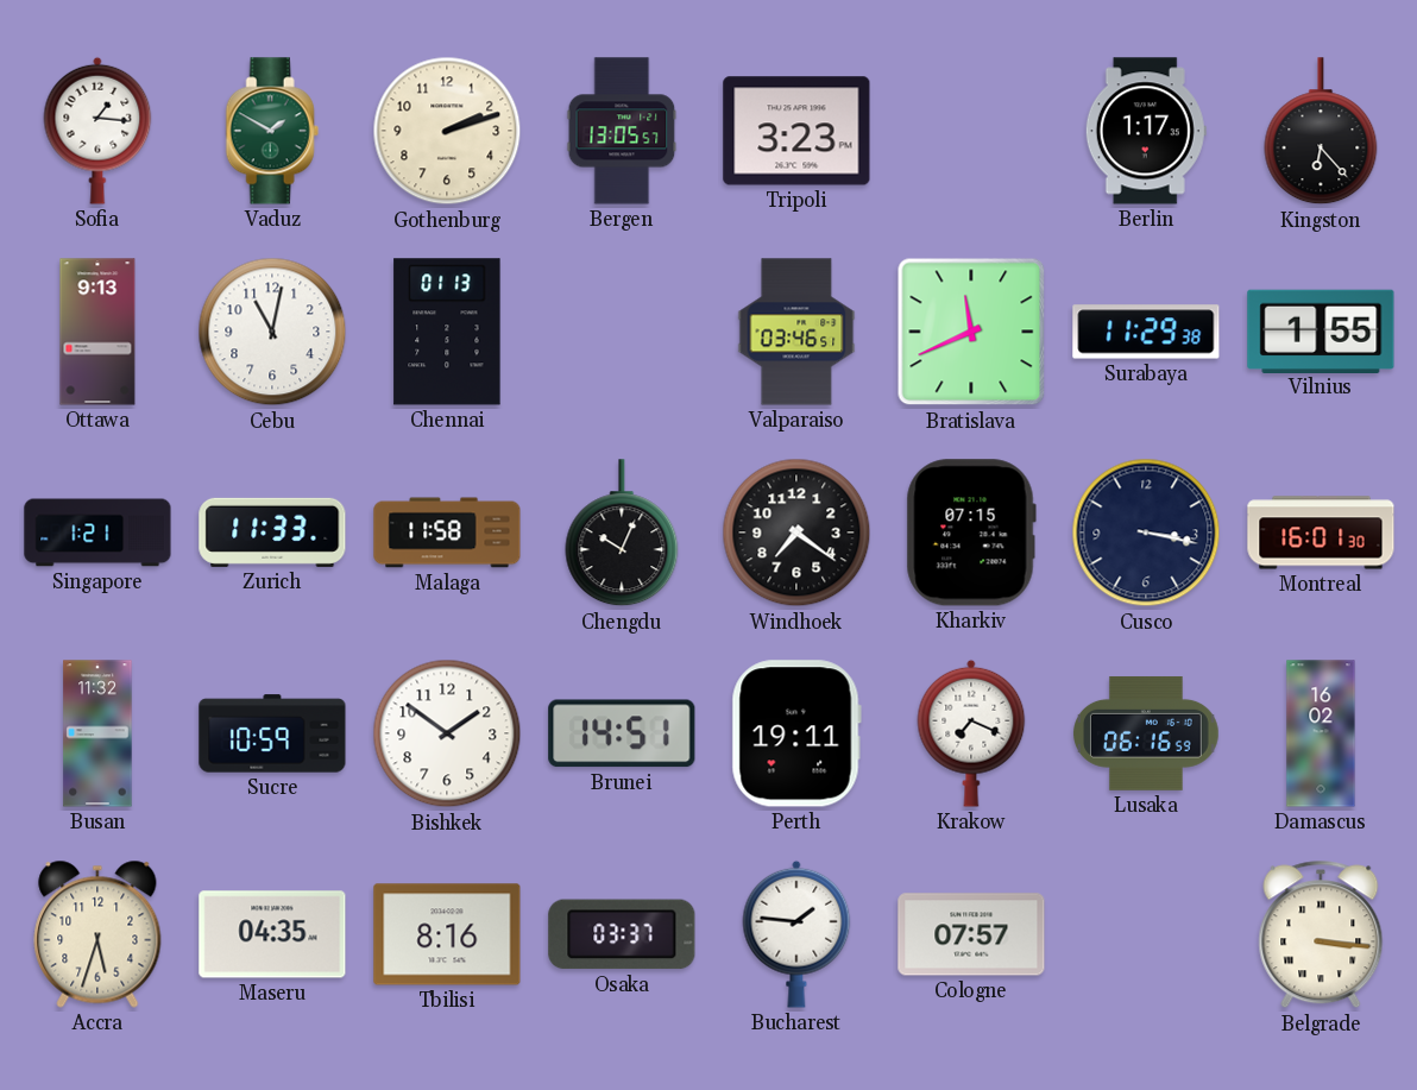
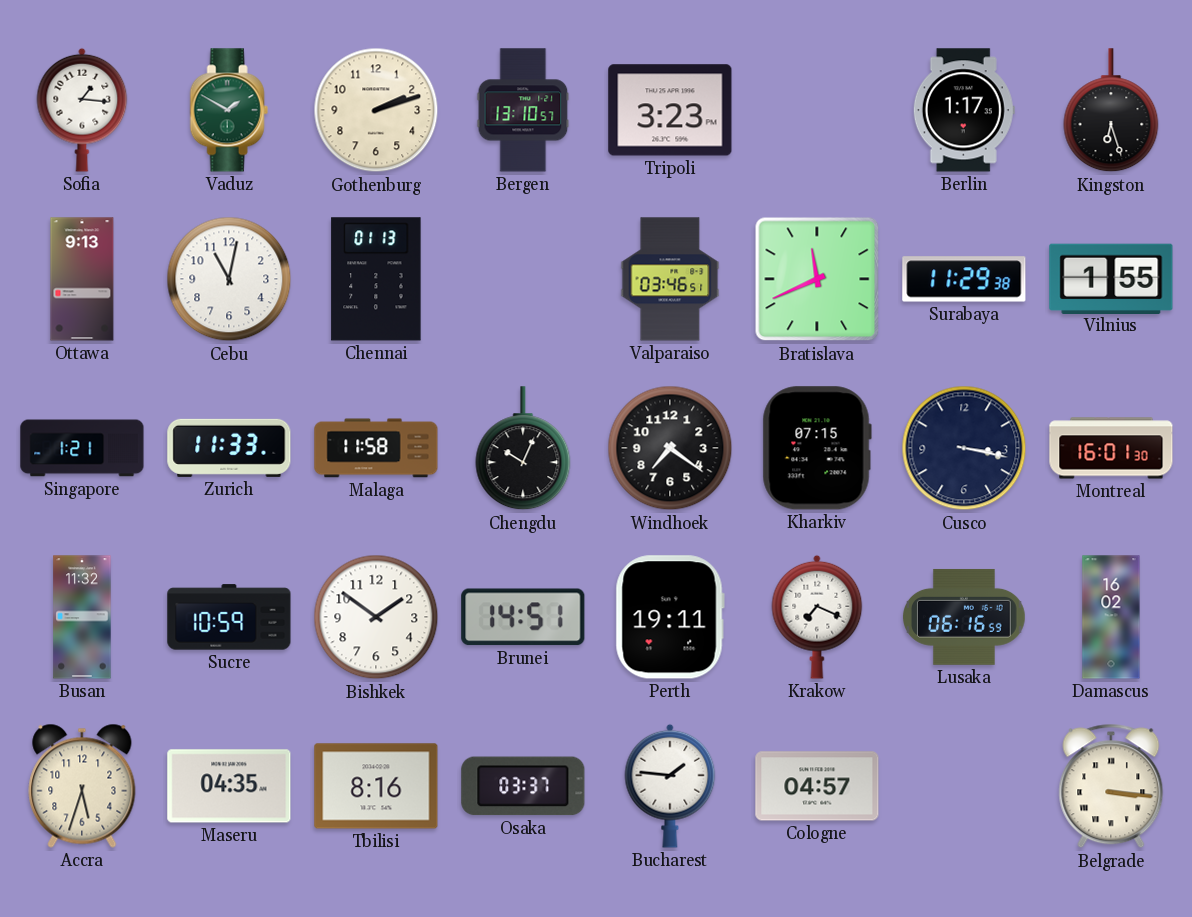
Bergen: 13:05 -> 13:10 (523, 110)
Kingston: 6:23 -> 6:27 (1111, 111)
Cologne: 07:57 -> 04:57 (817, 786)
